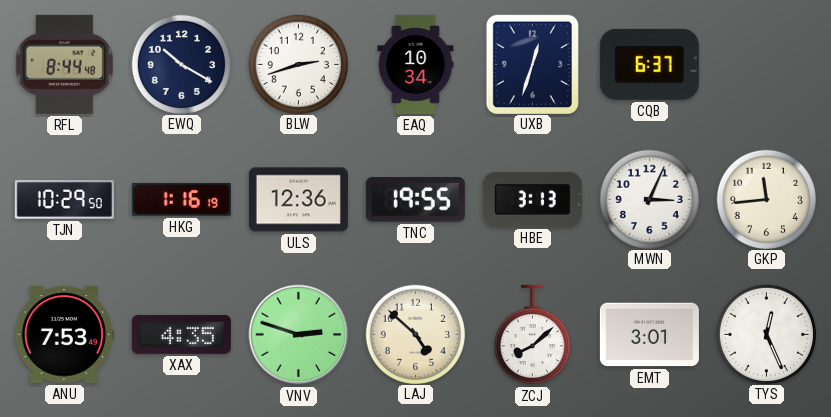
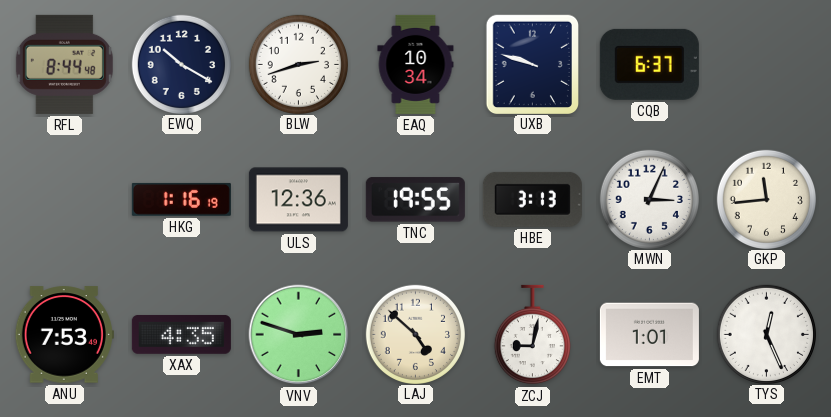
UXB: 12:33 -> 9:48 (532, 64)
TJN: 10:29 -> none (64, 200)
ZCJ: 8:08 -> 9:02 (532, 335)
EMT: 3:01 -> 1:01 (649, 335)
